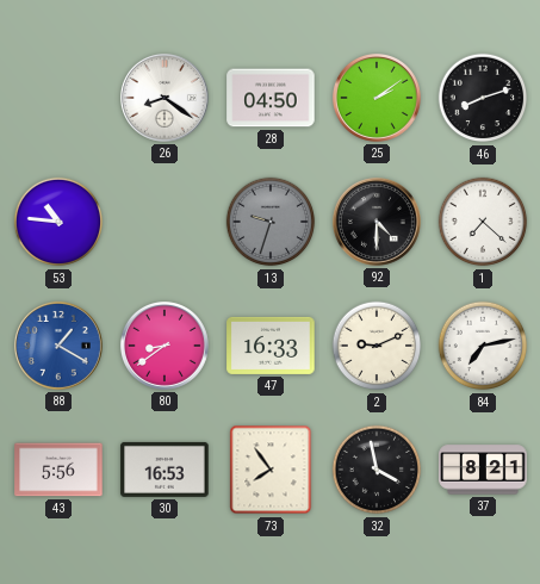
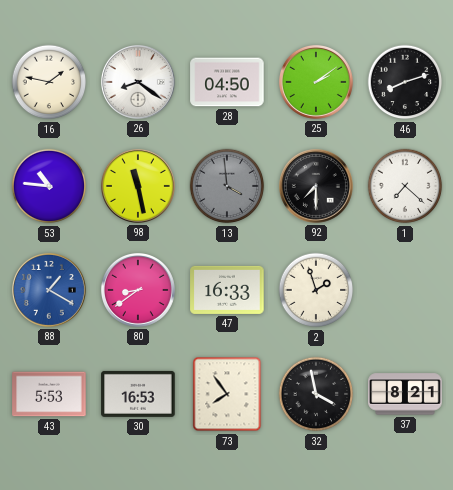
16: none -> 1:47 (49, 82)
98: none -> 11:28 (138, 186)
13: 9:33 -> 3:59 (227, 186)
92: 4:30 -> 7:30 (316, 186)
2: 9:11 -> 1:57 (316, 290)
84: 7:13 -> none (483, 346)
43: 5:56 -> 5:53 (49, 394)
